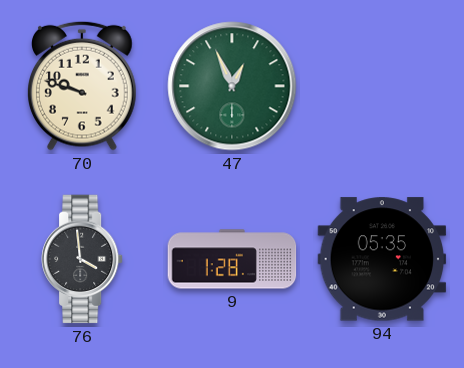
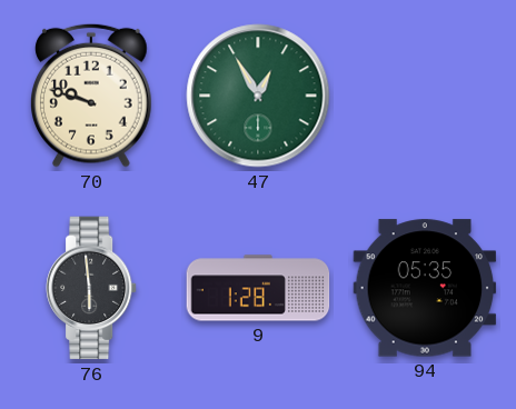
47: 12:56 -> 12:55 (258, 96)
76: 3:59 -> 5:59 (92, 288)
